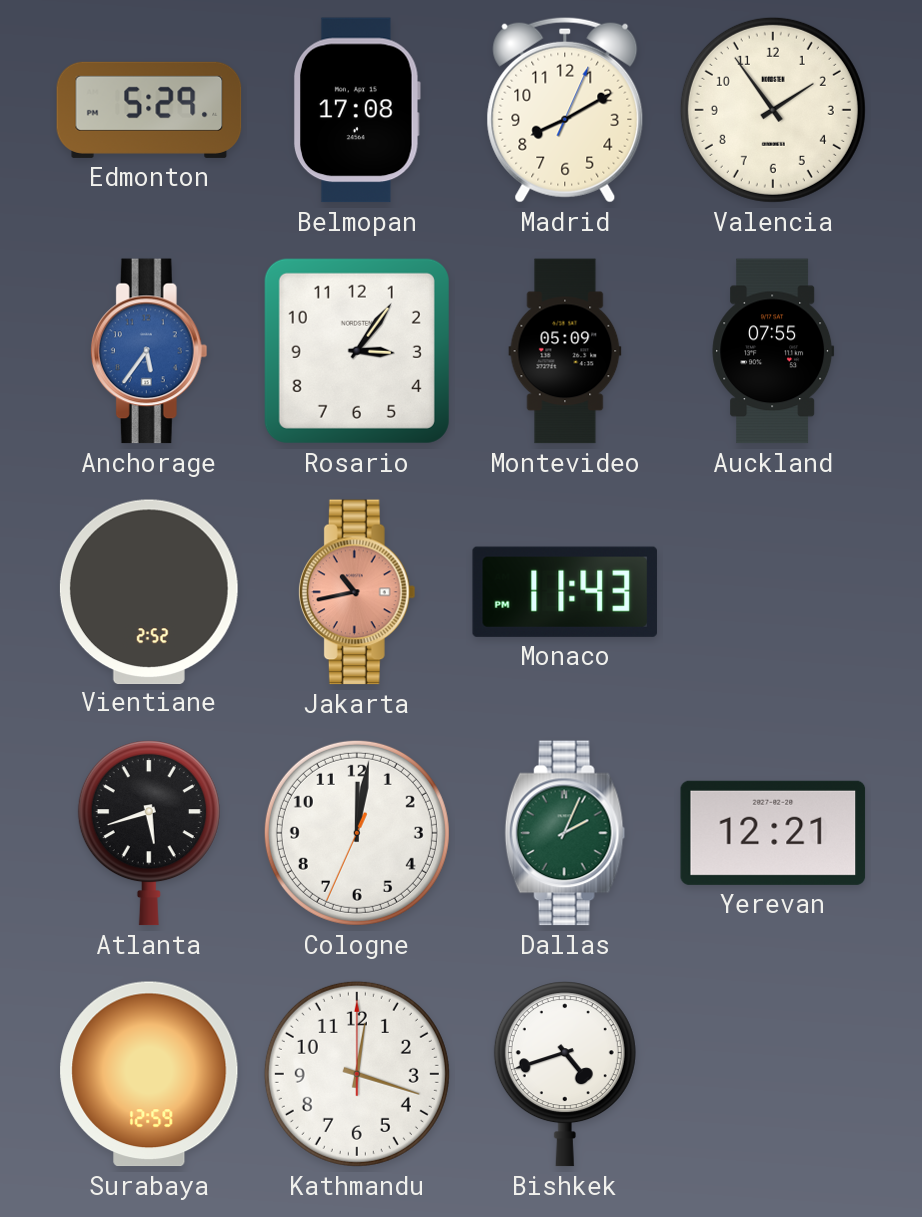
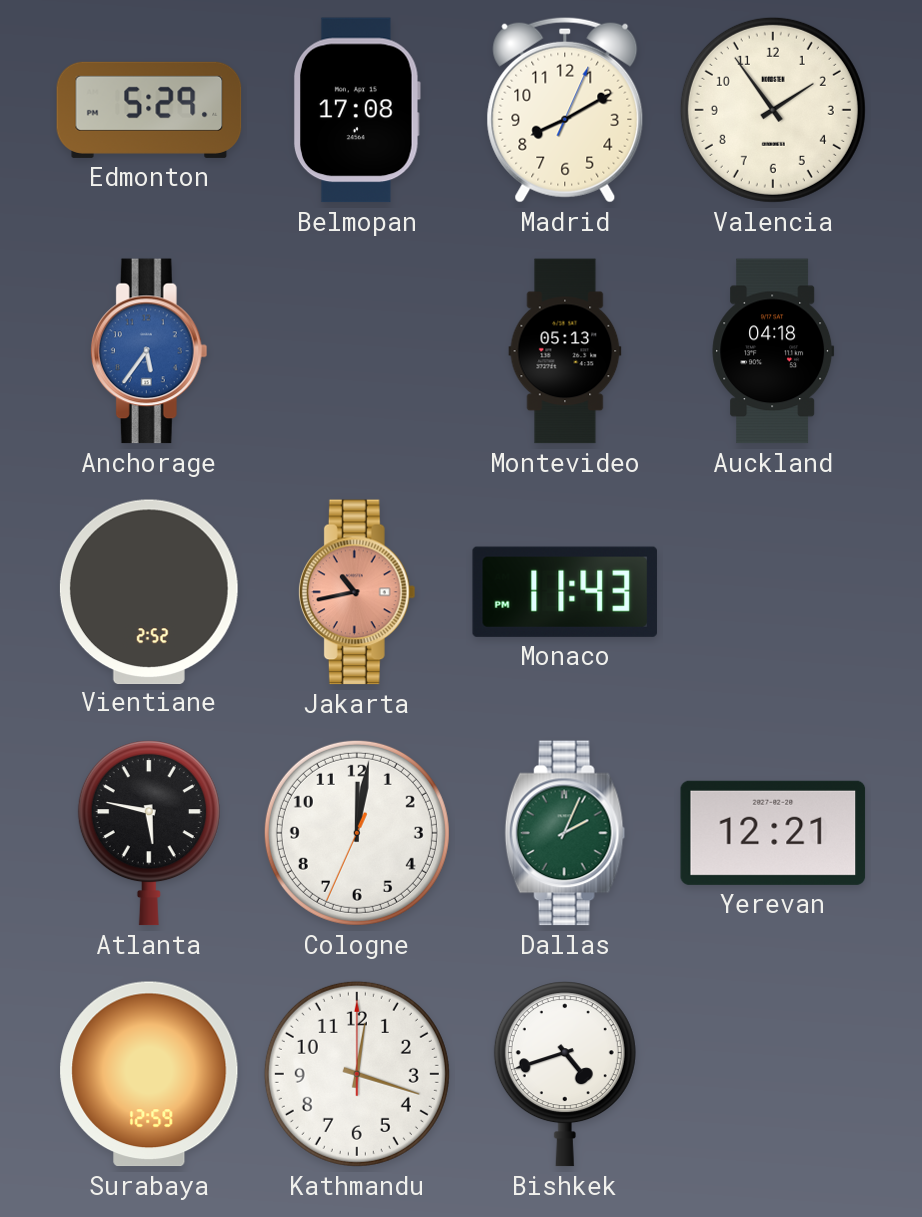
Rosario: 3:06 -> none (357, 351)
Montevideo: 05:09 -> 05:13 (565, 351)
Auckland: 07:55 -> 04:18 (773, 351)
Atlanta: 5:42 -> 5:47 (149, 833)
